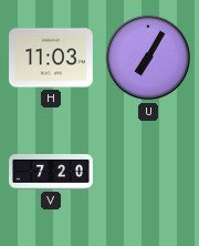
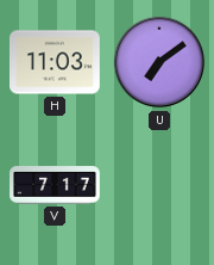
U: 7:05 -> 7:09 (159, 62)
V: 7:20 -> 7:17 (55, 185)
